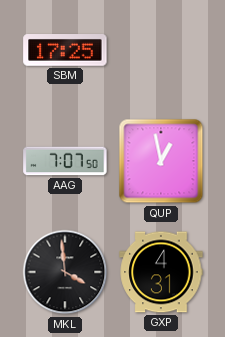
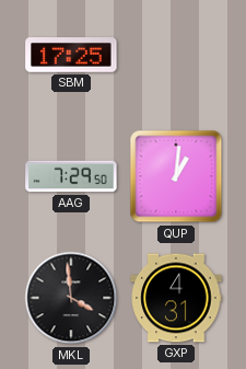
AAG: 7:07 -> 7:29 (71, 176)
QUP: 12:58 -> 1:01 (176, 176)
